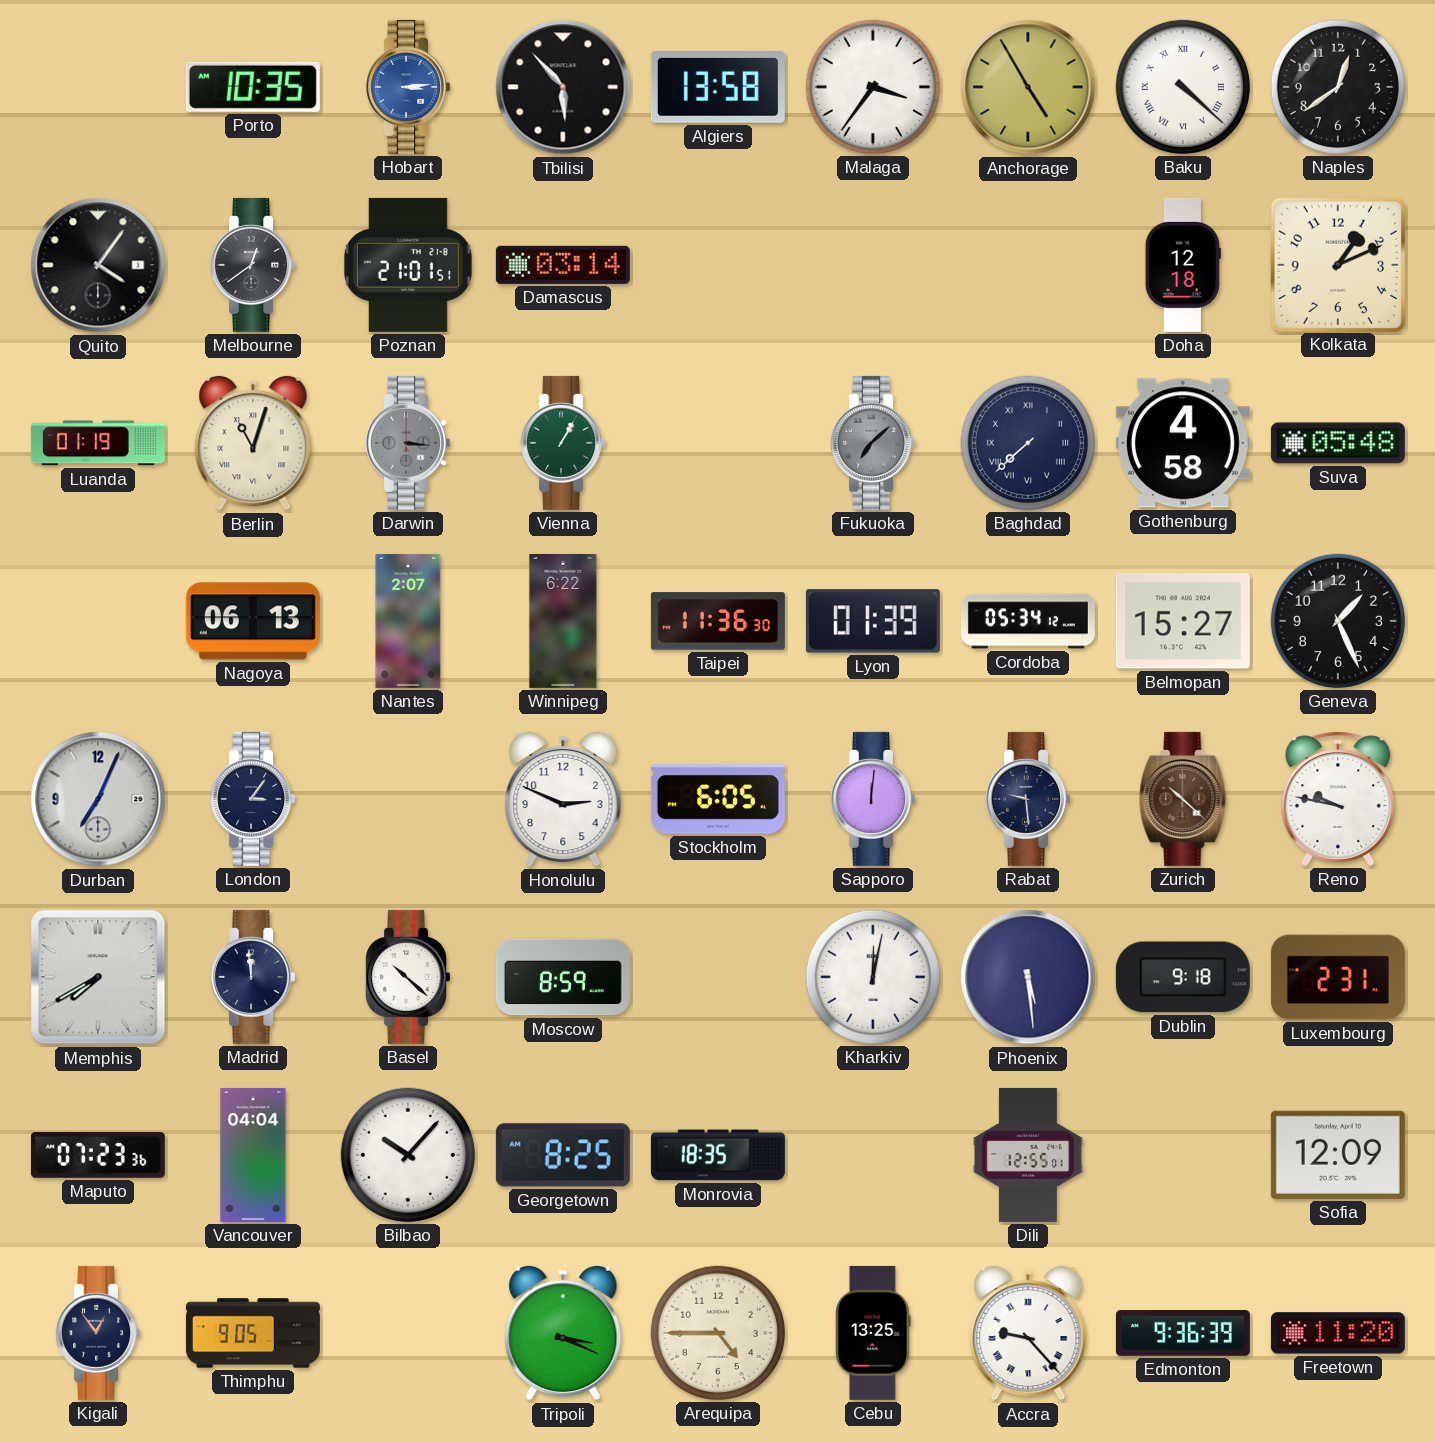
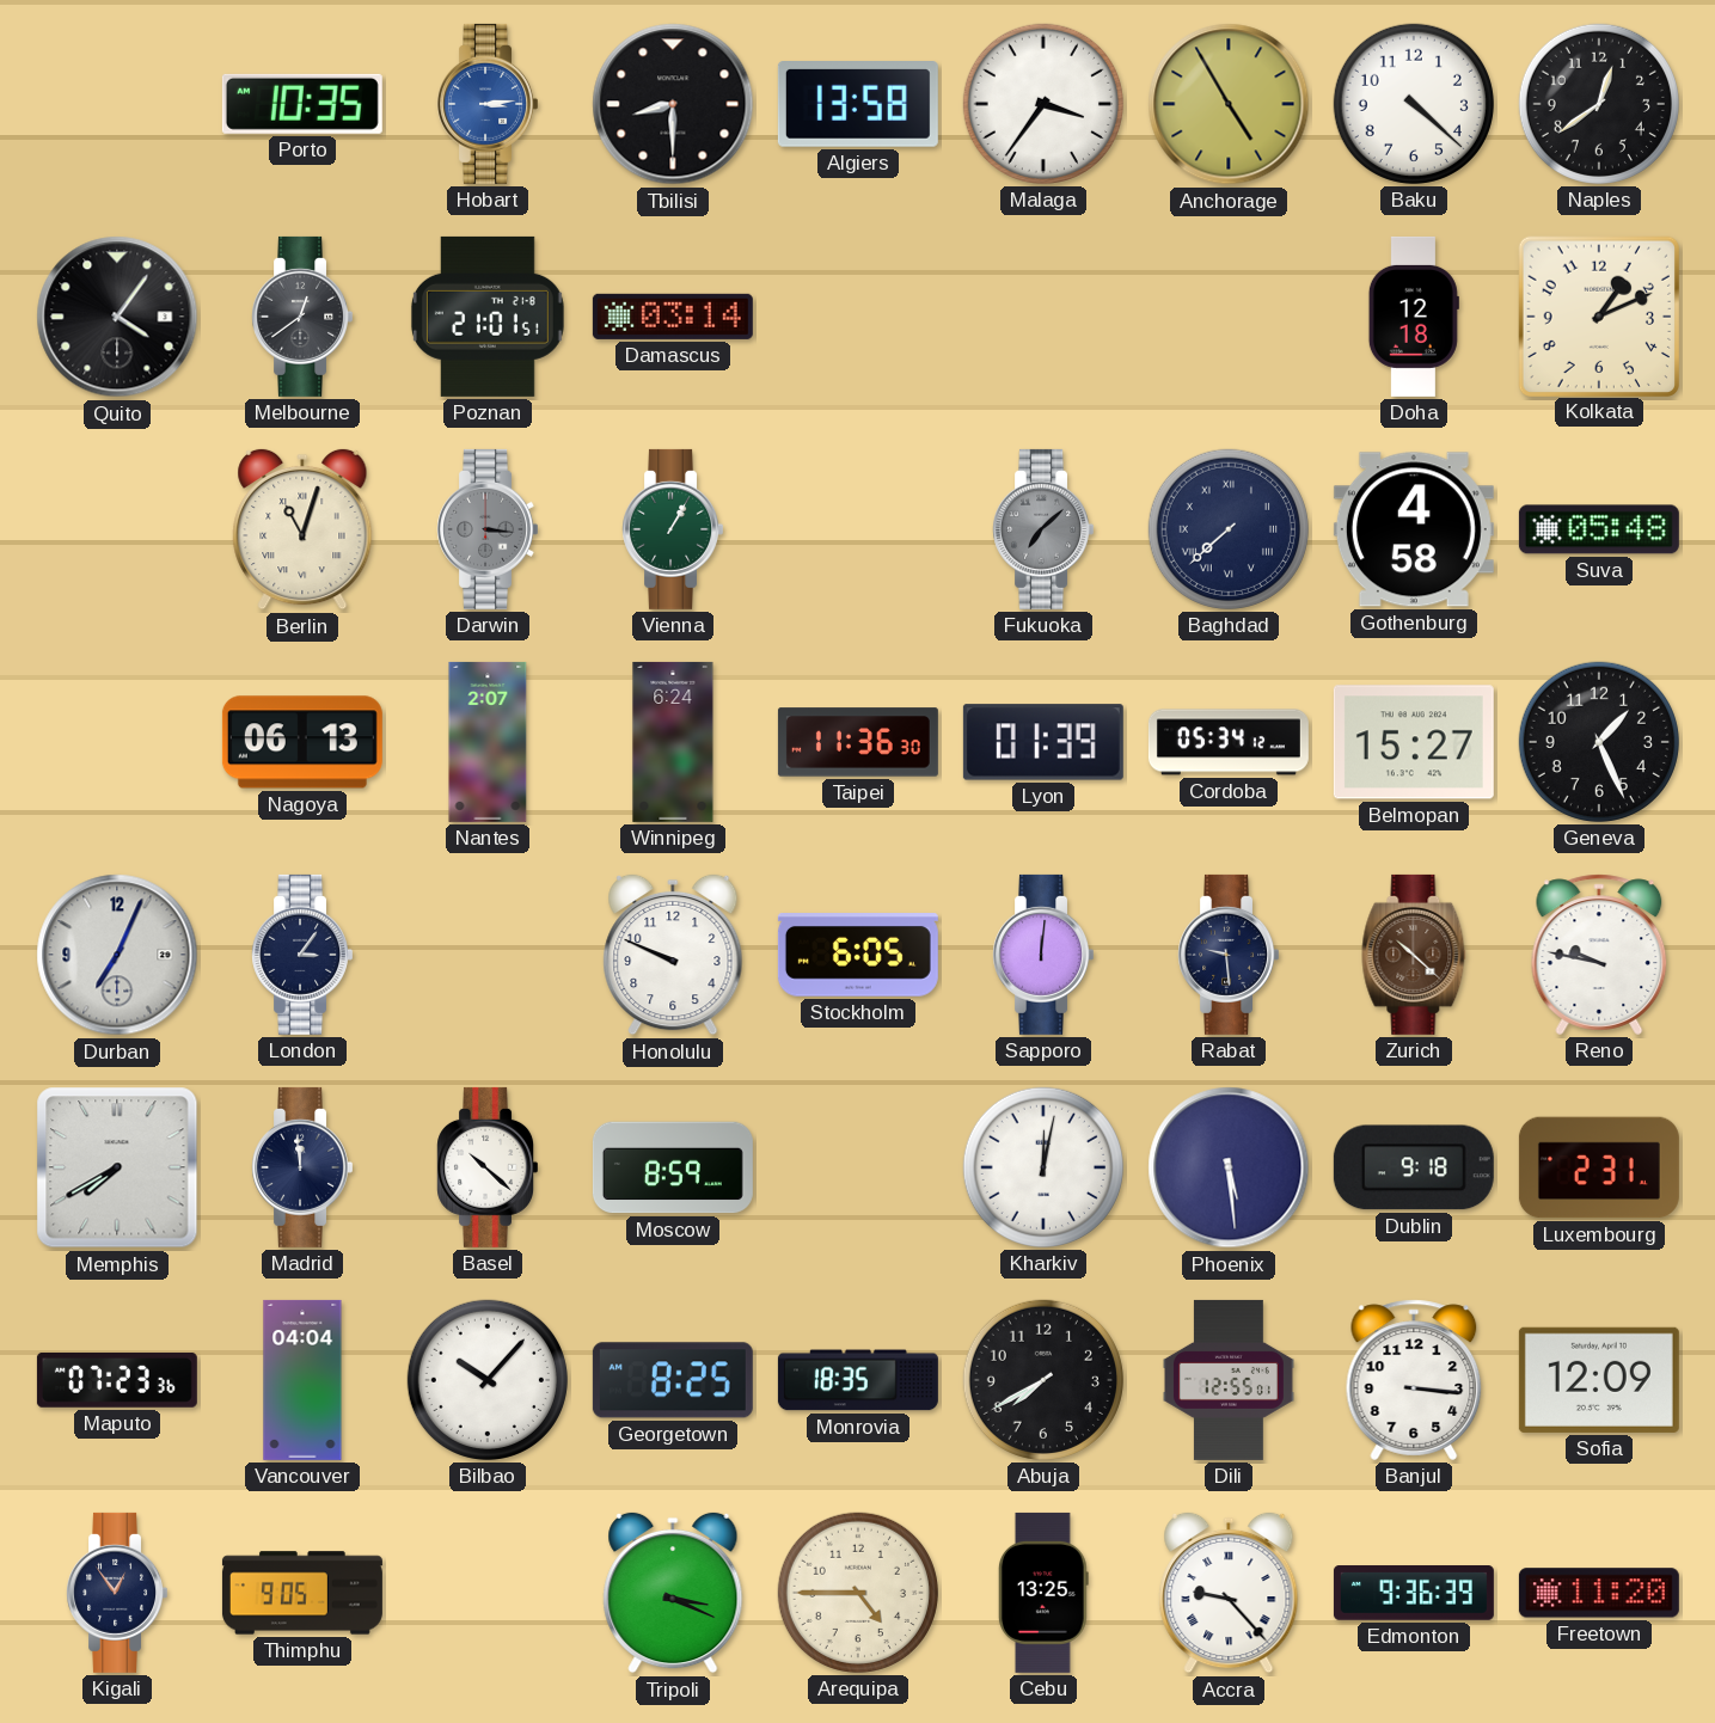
Tbilisi: 5:53 -> 8:30 (673, 104)
Baku numerals: Roman -> Arabic (1414, 104)
Luanda: 01:19 -> none (98, 443)
Winnipeg: 6:22 -> 6:24 (673, 742)
Honolulu: 2:49 -> 9:49 (673, 955)
Abuja: none -> 7:40 (1043, 1380)
Banjul: none -> 3:16 (1414, 1380)
